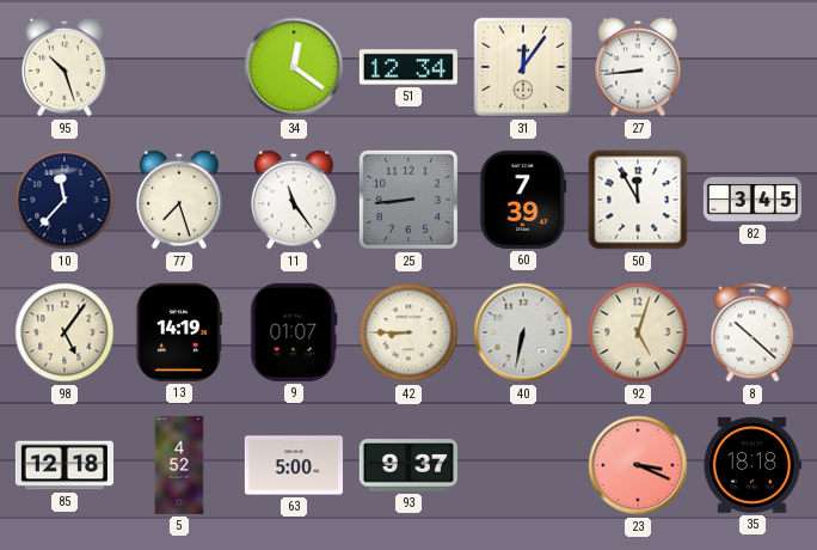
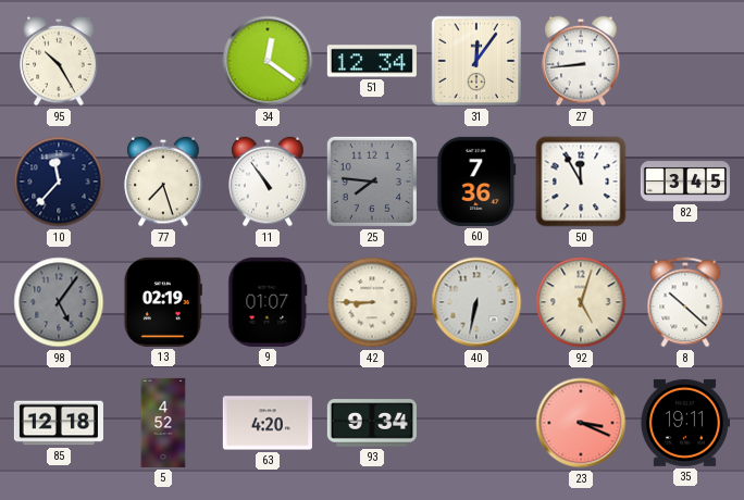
95: 10:27 -> 10:25 (59, 61)
11: 11:24 -> 10:54 (268, 182)
25: 8:44 -> 7:46 (372, 182)
60: 7:39 -> 7:36 (476, 182)
98 dial: cream -> grey (59, 302)
13: 14:19 -> 02:19 (163, 302)
63: 5:00 -> 4:20 (268, 423)
93: 9:37 -> 9:34 (372, 423)
35: 18:18 -> 19:11 (684, 423)
